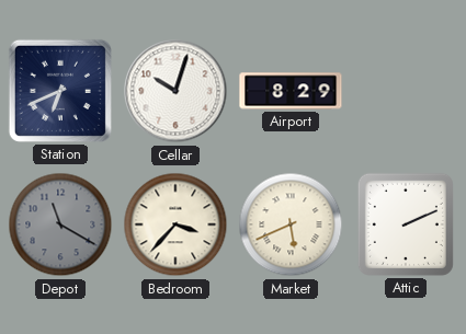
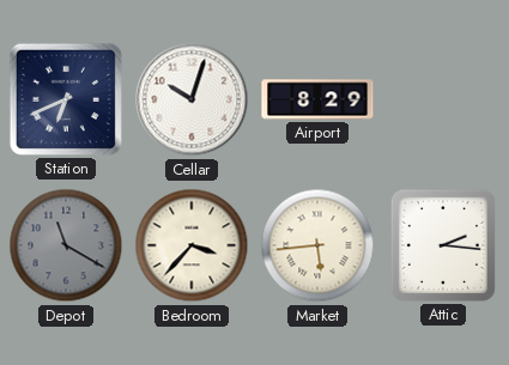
Market: 5:41 -> 5:44 (317, 245)
Attic: 2:11 -> 2:16 (443, 245)
